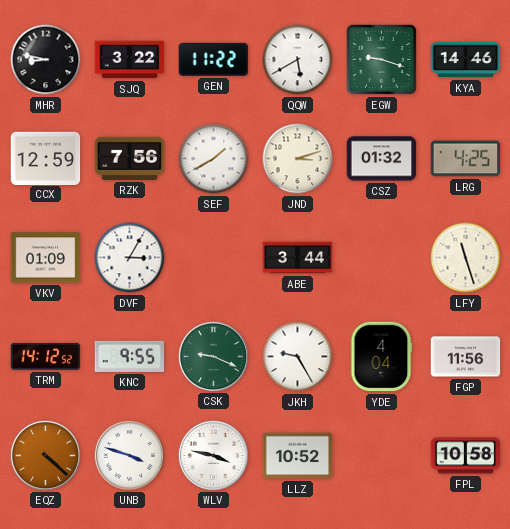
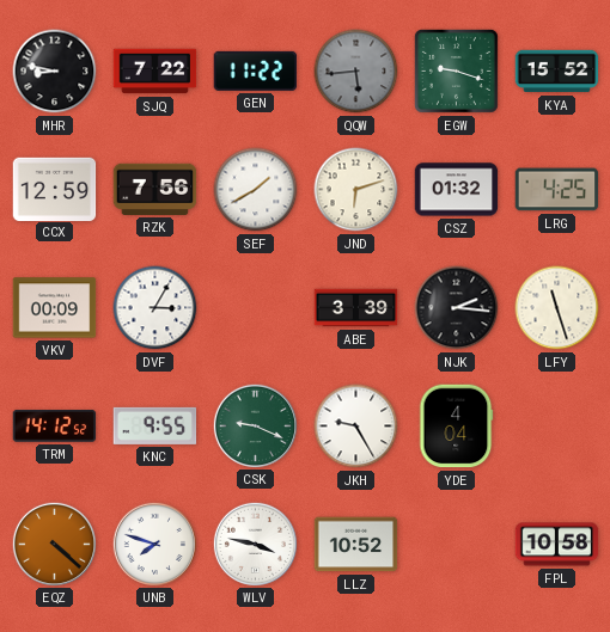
SJQ: 3:22 -> 7:22 (155, 72)
QQW: 5:40 -> 5:44 (356, 72)
QQW dial: white -> grey (356, 72)
KYA: 14:46 -> 15:52 (557, 72)
JND: 3:12 -> 6:12 (356, 190)
VKV: 01:09 -> 00:09 (55, 308)
ABE: 3:44 -> 3:39 (356, 308)
NJK: none -> 2:16 (457, 308)
FGP: 11:56 -> none (466, 357)
UNB: 3:48 -> 7:48 (154, 544)
